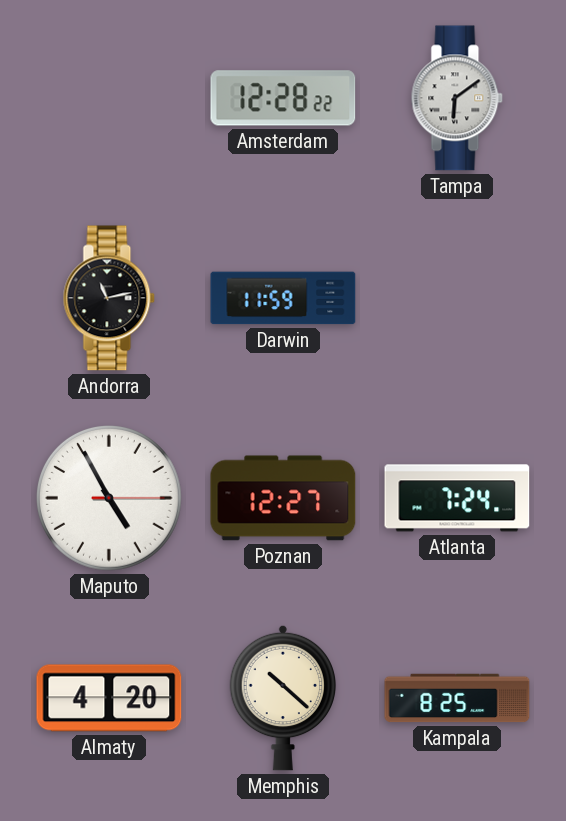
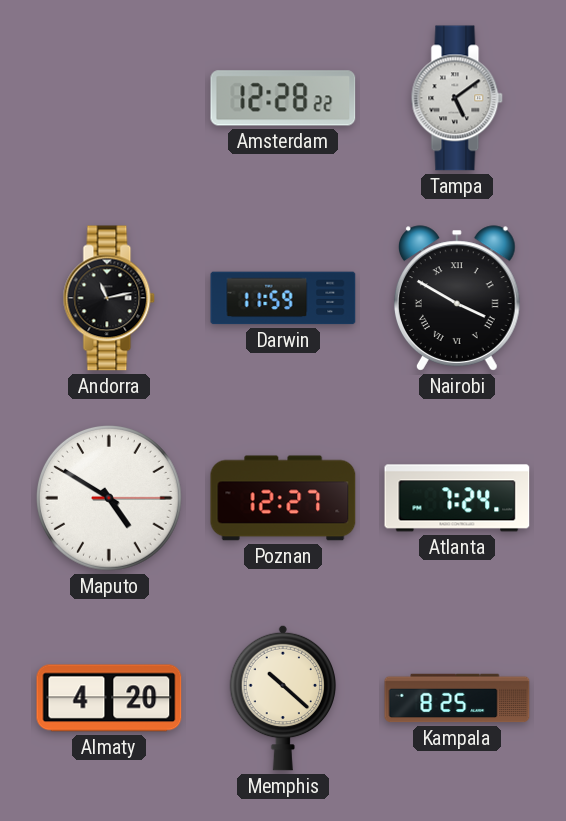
Tampa: 6:09 -> 5:09 (457, 98)
Nairobi: none -> 3:50 (457, 298)
Maputo: 4:55 -> 4:50 (109, 498)
